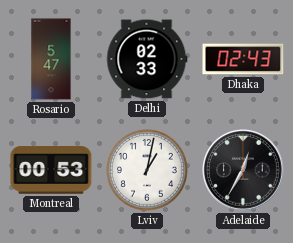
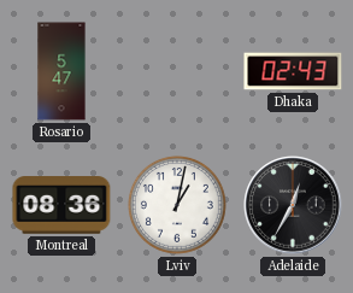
Delhi: 02:33 -> none (147, 59)
Montreal: 00:53 -> 08:36 (61, 205)
